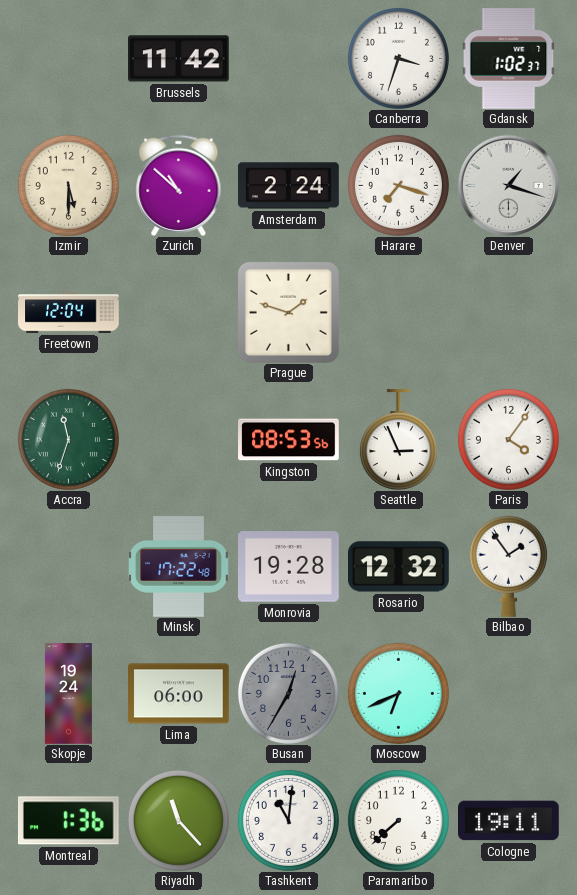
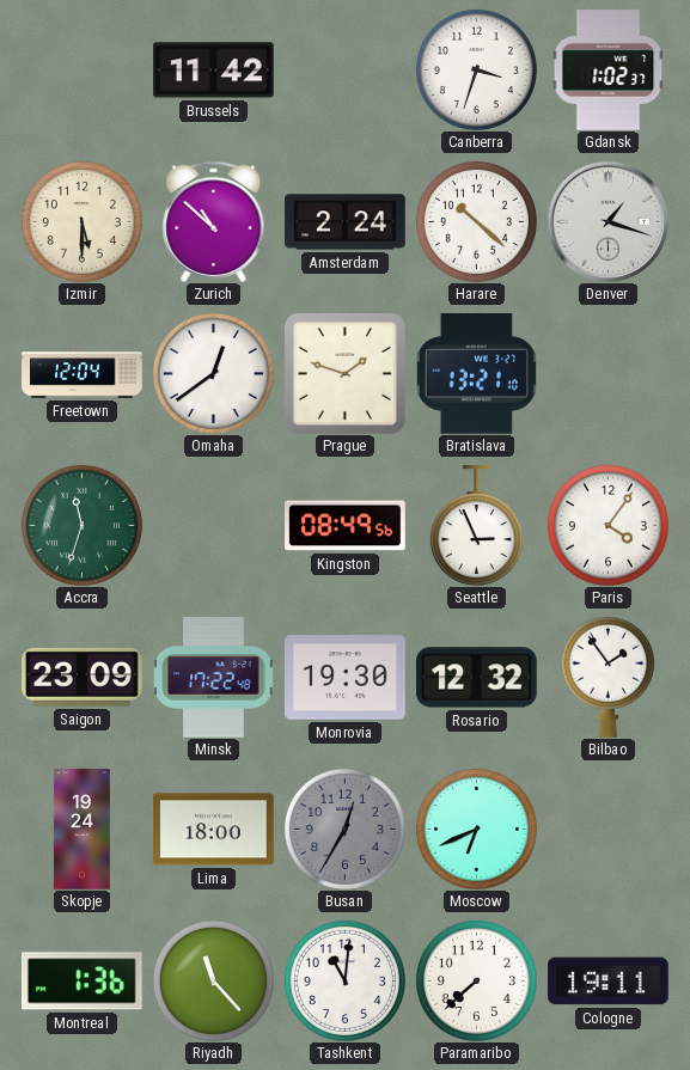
Harare: 7:18 -> 10:22 (476, 221)
Omaha: none -> 12:39 (213, 373)
Bratislava: none -> 13:21 (476, 374)
Kingston: 08:53 -> 08:49 (346, 526)
Saigon: none -> 23:09 (83, 677)
Monrovia: 19:28 -> 19:30 (346, 678)
Lima: 06:00 -> 18:00 (214, 830)
